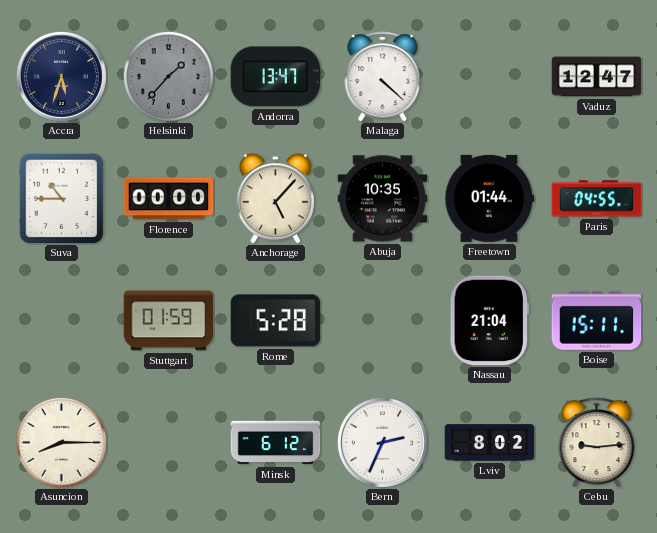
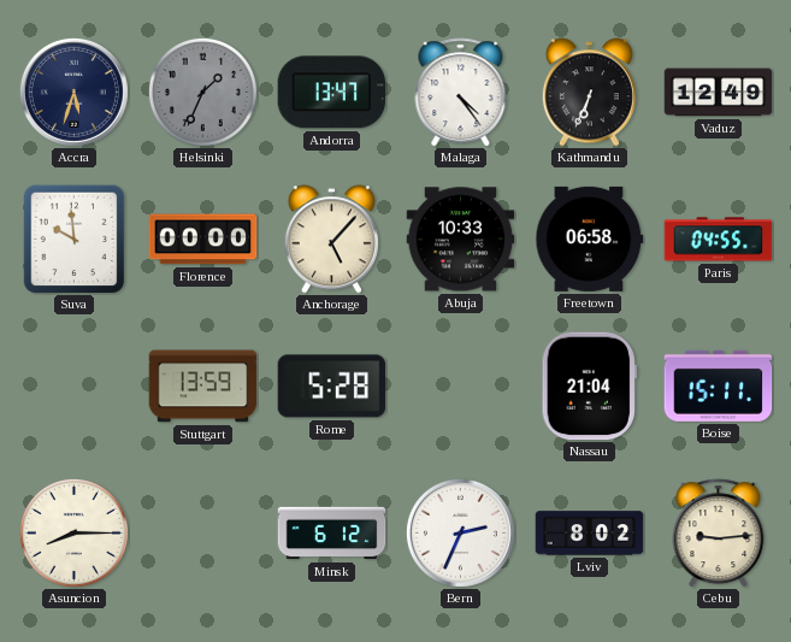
Helsinki: 1:37 -> 1:34 (202, 92)
Malaga: 4:22 -> 4:24 (461, 93)
Kathmandu: none -> 6:34 (589, 93)
Vaduz: 12:47 -> 12:49 (719, 93)
Suva: 10:45 -> 9:59 (75, 240)
Abuja: 10:35 -> 10:33 (461, 240)
Freetown: 01:44 -> 06:58 (590, 238)
Stuttgart: 01:59 -> 13:59 (203, 387)
